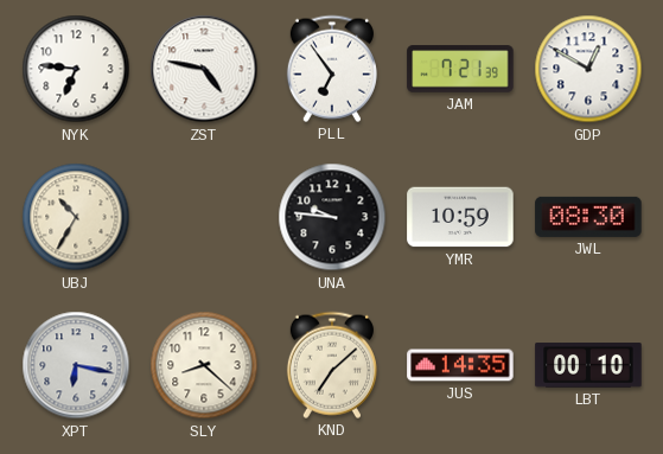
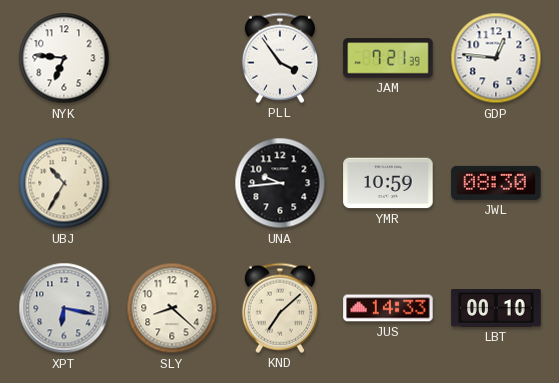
ZST: 4:47 -> none (204, 69)
PLL: 6:54 -> 3:54 (280, 58)
GDP: 12:50 -> 12:46 (496, 58)
UNA: 9:46 -> 9:44 (280, 183)
JUS: 14:35 -> 14:33 (388, 308)
